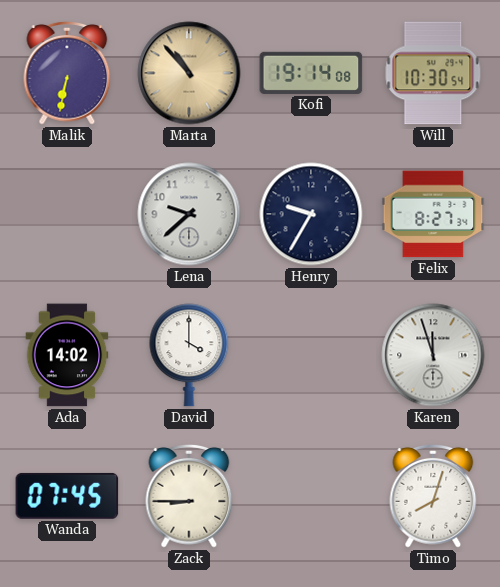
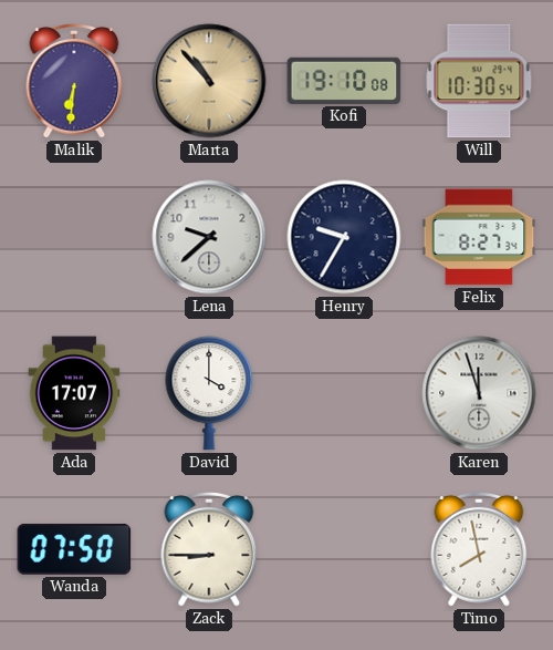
Malik: 6:32 -> 6:31 (74, 81)
Kofi: 19:14 -> 19:10 (344, 81)
Ada: 14:02 -> 17:07 (74, 393)
Wanda: 07:45 -> 07:50 (74, 549)
Timo: 8:03 -> 7:58 (479, 549)
